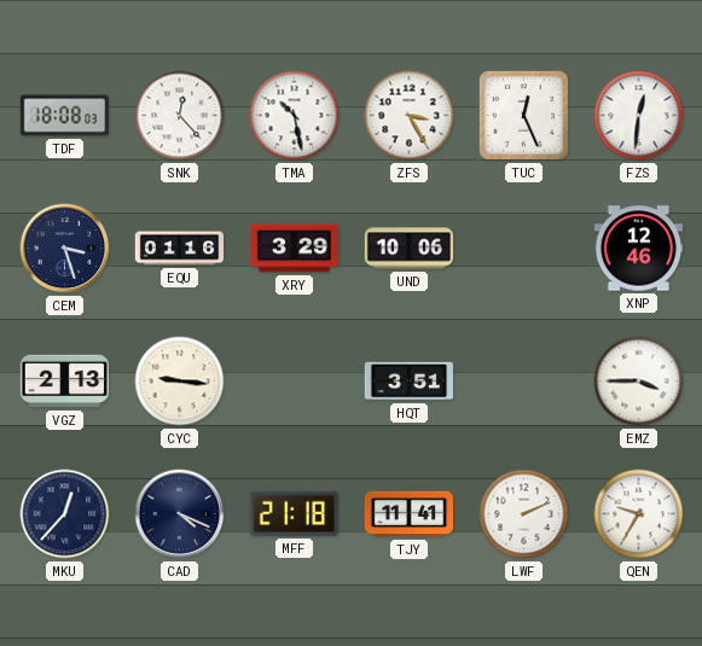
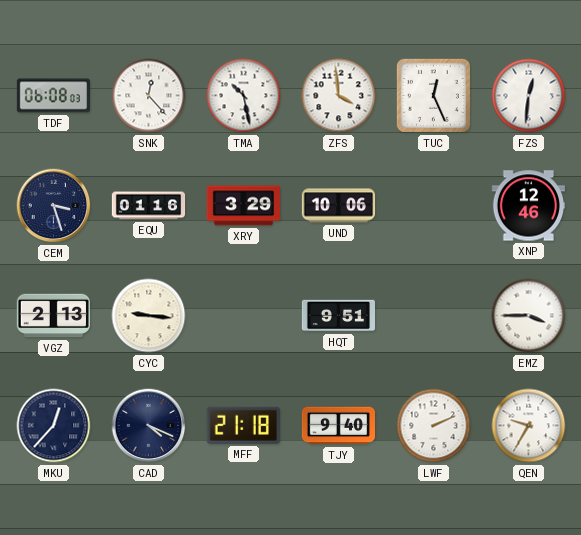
TDF: 18:08 -> 06:08 (53, 96)
ZFS: 3:25 -> 3:59 (339, 96)
HQT: 3:51 -> 9:51 (338, 316)
TJY: 11:41 -> 9:40 (338, 426)
